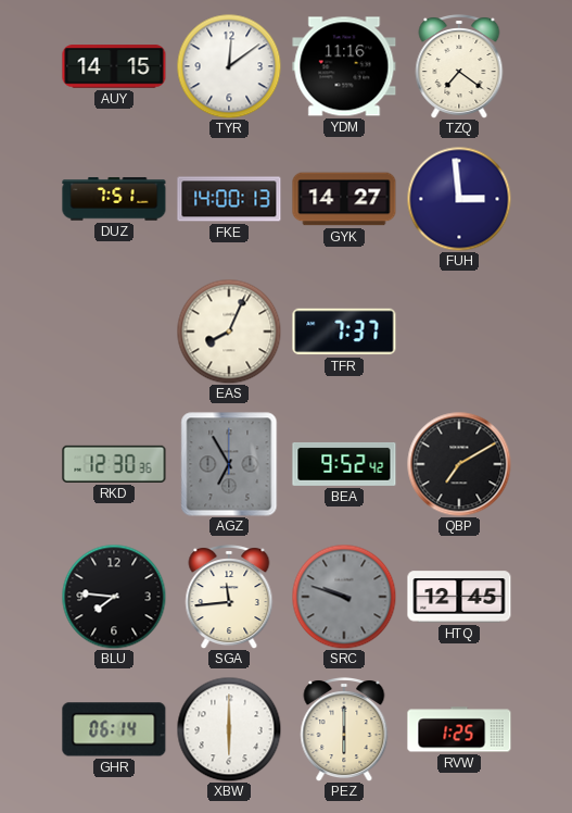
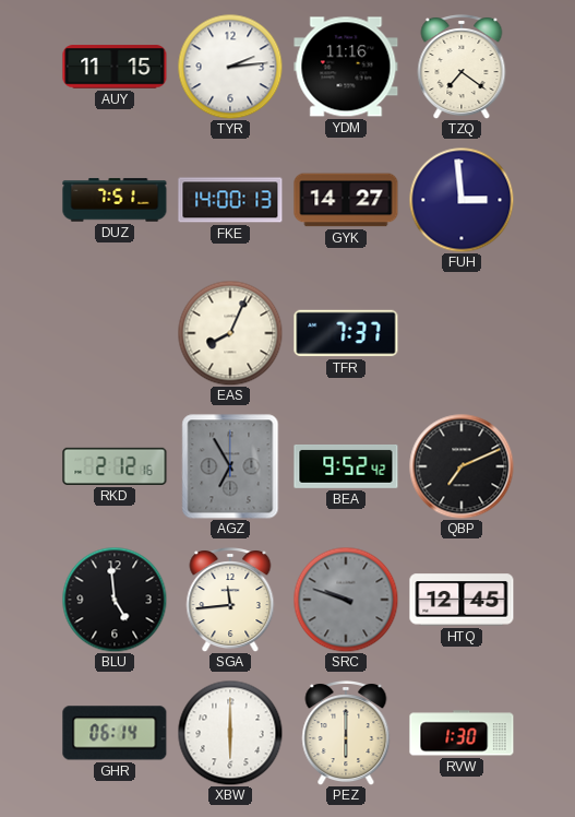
AUY: 14:15 -> 11:15 (115, 67)
TYR: 12:09 -> 2:14 (230, 67)
RKD: 12:30 -> 2:12 (115, 466)
QBP: 7:10 -> 7:11 (462, 466)
BLU: 7:46 -> 4:59 (115, 600)
RVW: 1:25 -> 1:30 (462, 733)
